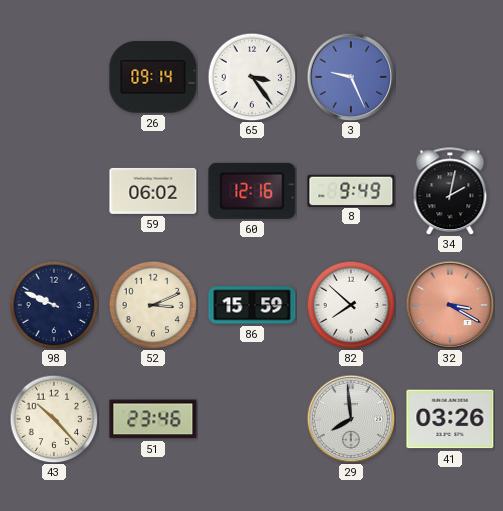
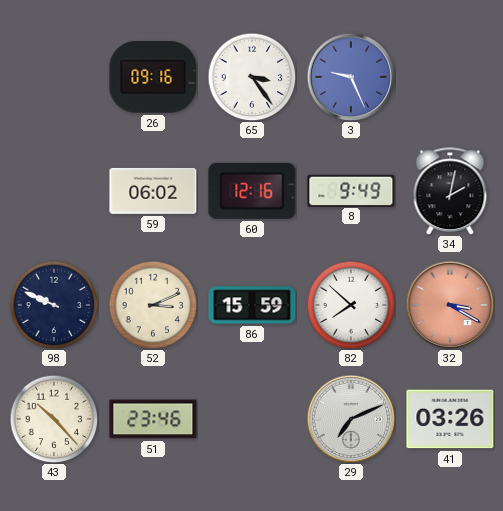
26: 09:14 -> 09:16 (153, 77)
29: 7:59 -> 7:11 (351, 419)
